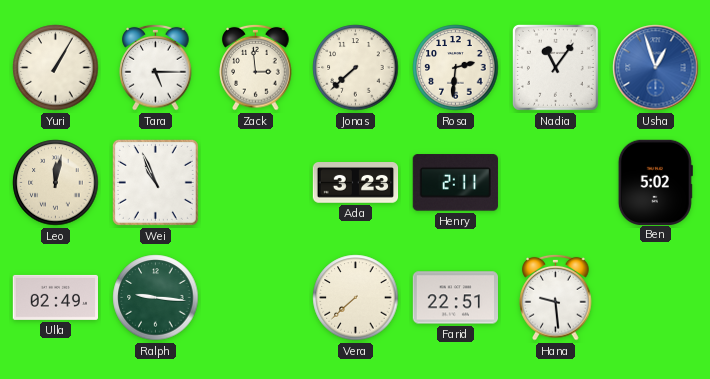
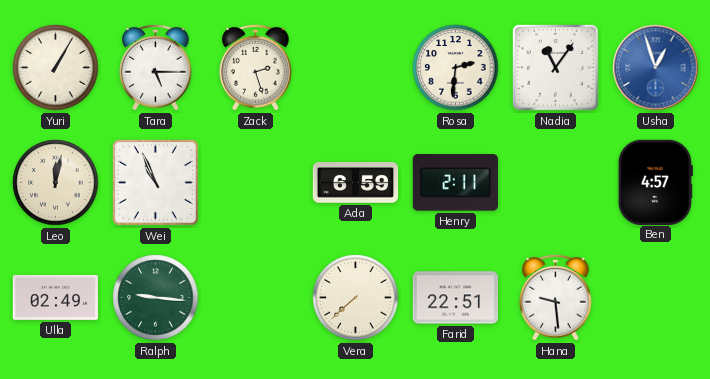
Zack: 2:59 -> 2:27 (256, 67)
Jonas: 7:38 -> none (356, 68)
Ada: 3:23 -> 6:59 (356, 183)
Ben: 5:02 -> 4:57 (655, 182)
